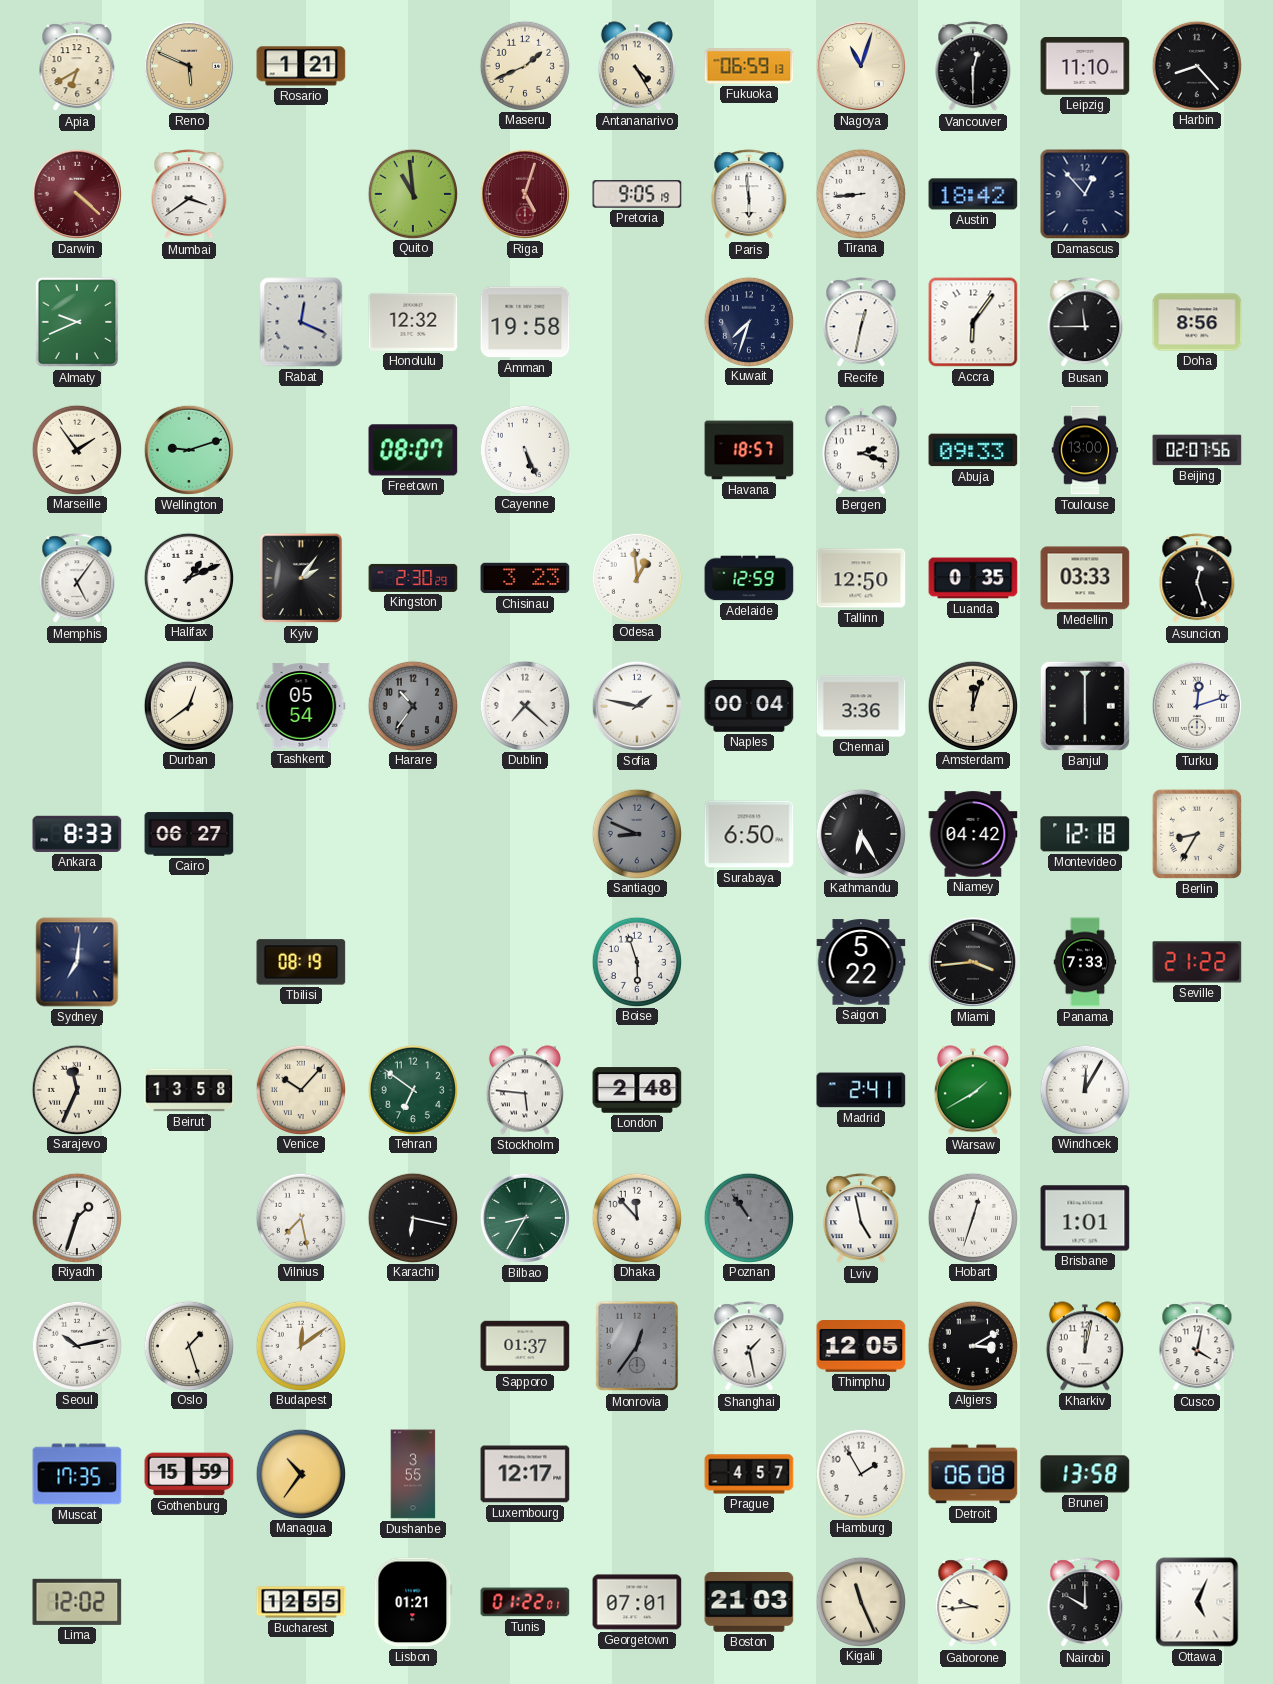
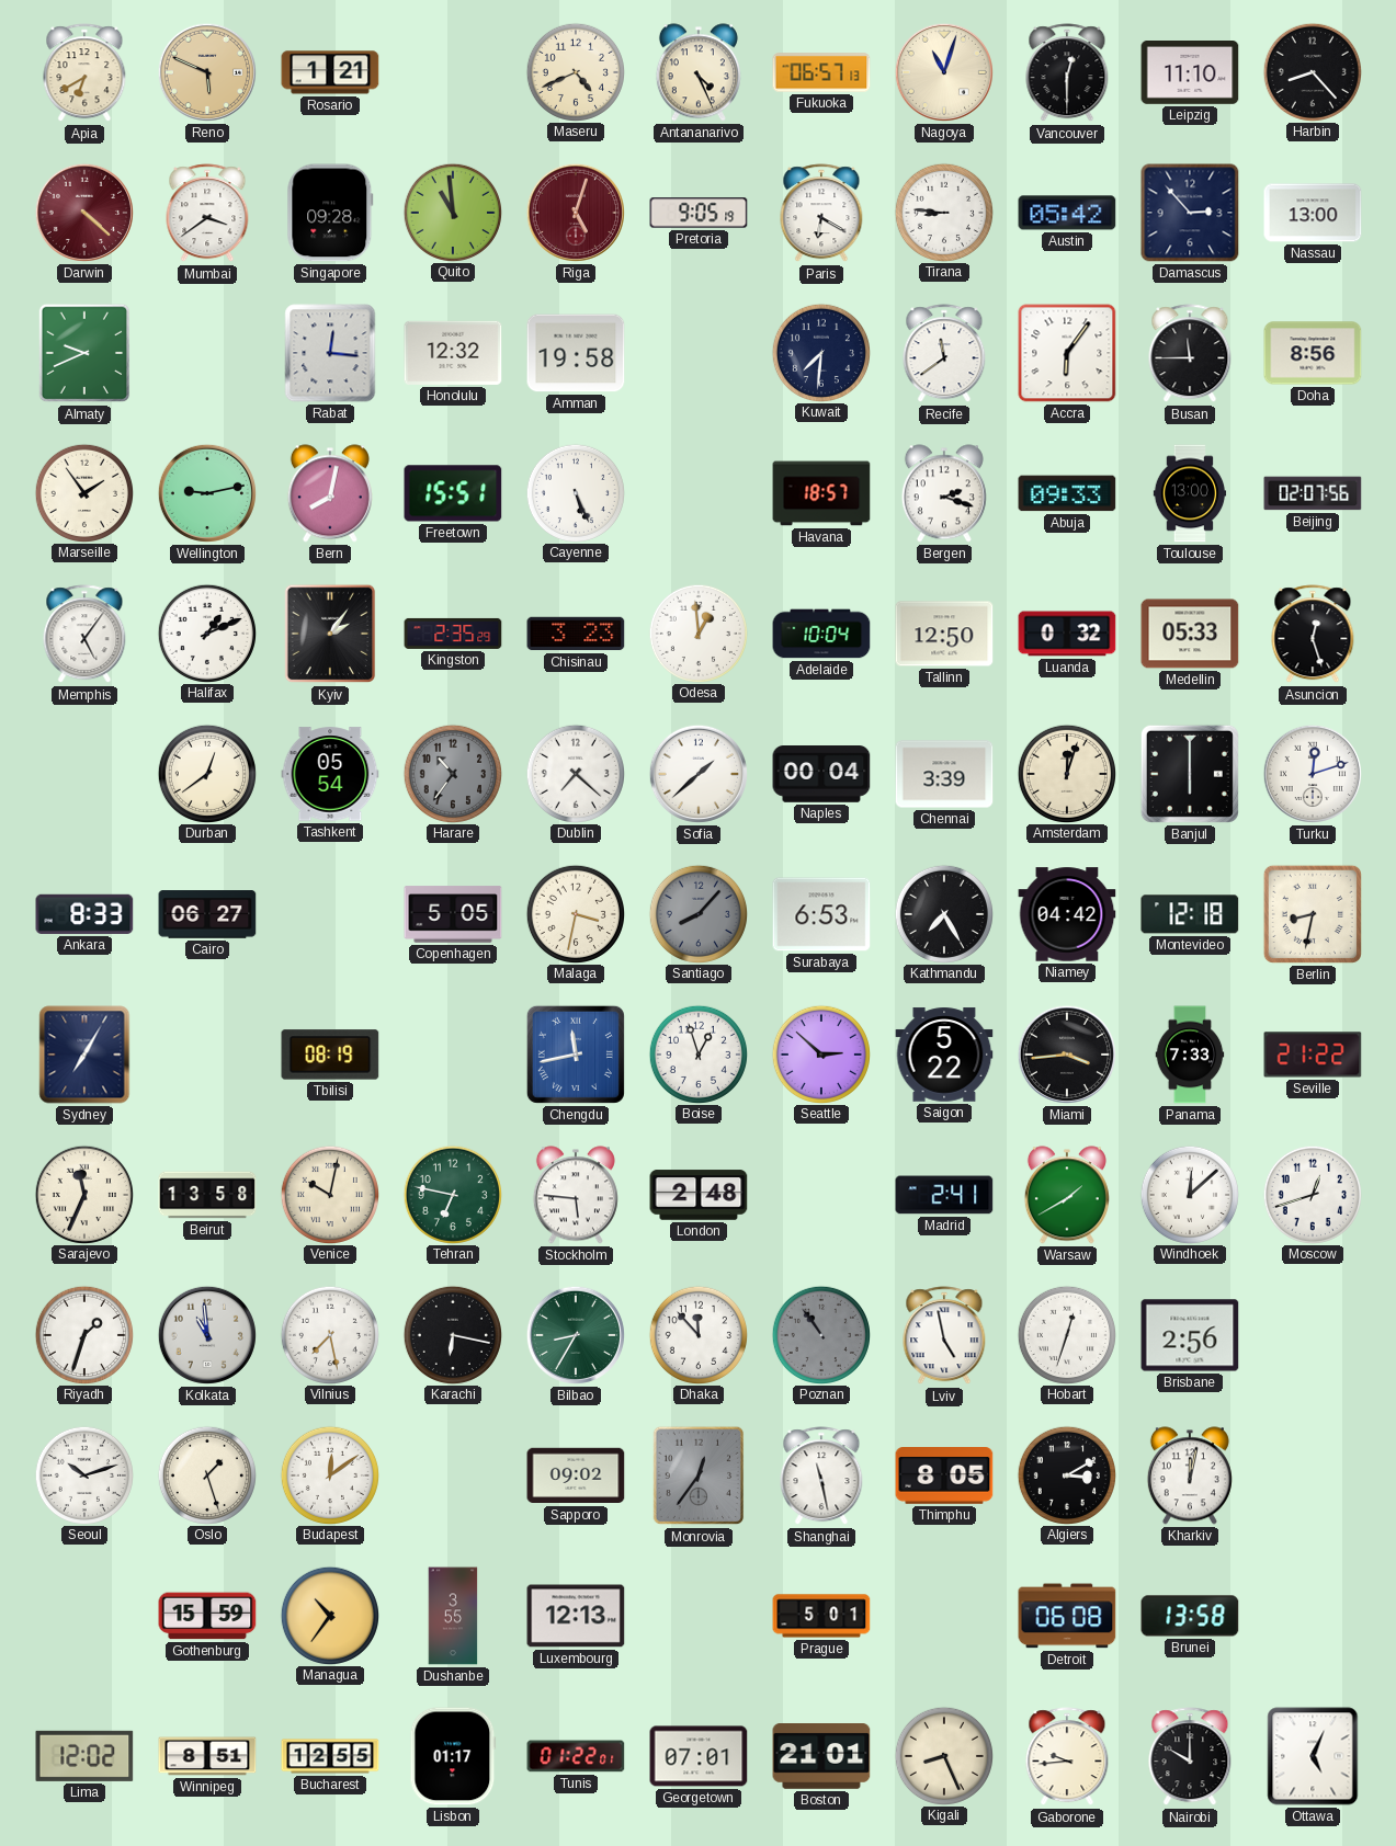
Maseru: 1:41 -> 4:41 (575, 71)
Antananarivo: 4:25 -> 4:26 (699, 72)
Fukuoka: 06:59 -> 06:57 (821, 72)
Singapore: none -> 09:28 (330, 213)
Paris: 5:59 -> 6:20 (821, 214)
Tirana: 8:44 -> 8:46 (943, 212)
Austin: 18:42 -> 05:42 (1067, 213)
Damascus: 12:53 -> 2:53 (1190, 213)
Nassau: none -> 13:00 (1313, 213)
Rabat: 12:19 -> 12:16 (330, 353)
Kuwait: 7:33 -> 7:31 (820, 352)
Recife: 12:32 -> 11:39 (944, 354)
Wellington: 9:12 -> 9:13 (207, 493)
Bern: none -> 8:02 (330, 493)
Freetown: 08:07 -> 15:51 (453, 493)
Kingston: 2:30 -> 2:35 (453, 634)
Adelaide: 12:59 -> 10:04 (821, 634)
Luanda: 0:35 -> 0:32 (1067, 634)
Medellin: 03:33 -> 05:33 (1190, 634)
Sofia: 1:47 -> 1:38 (699, 774)
Chennai: 3:36 -> 3:39 (944, 774)
Copenhagen: none -> 5:05 (453, 914)
Malaga: none -> 3:32 (575, 913)
Santiago: 8:49 -> 8:07 (697, 913)
Surabaya: 6:50 -> 6:53 (821, 914)
Kathmandu: 6:25 -> 7:25 (943, 913)
Berlin: 8:35 -> 8:32 (1313, 914)
Sydney: 7:01 -> 7:05 (84, 1055)
Chengdu: none -> 11:43 (576, 1055)
Boise: 5:57 -> 12:57 (697, 1053)
Seattle: none -> 2:52 (820, 1053)
Venice: 10:07 -> 10:02 (329, 1194)
Tehran: 6:51 -> 6:47 (452, 1194)
Windhoek: 12:05 -> 12:08 (1189, 1194)
Moscow: none -> 12:42 (1312, 1194)
Kolkata: none -> 10:59 (207, 1335)
Brisbane: 1:01 -> 2:56 (1190, 1335)
Seoul: 10:13 -> 10:12 (83, 1474)
Sapporo: 01:37 -> 09:02 (576, 1475)
Shanghai: 1:28 -> 11:28 (821, 1477)
Thimphu: 12:05 -> 8:05 (944, 1475)
Cusco: 4:02 -> none (1197, 1347)
Muscat: 17:35 -> none (77, 1474)
Luxembourg: 12:17 -> 12:13 (576, 1616)
Prague: 4:57 -> 5:01 (821, 1616)
Hamburg: 1:55 -> none (860, 1473)
Winnipeg: none -> 8:51 (207, 1756)
Lisbon: 01:21 -> 01:17 (453, 1756)
Boston: 21:03 -> 21:01 (821, 1757)
Kigali: 11:26 -> 8:26 (943, 1755)
